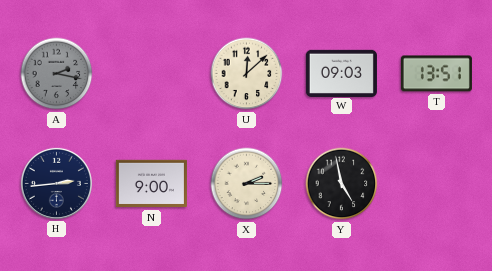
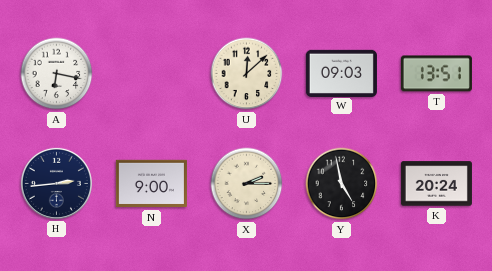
A: 2:17 -> 6:17 (57, 74)
A dial: grey -> white (57, 74)
K: none -> 20:24 (436, 184)
